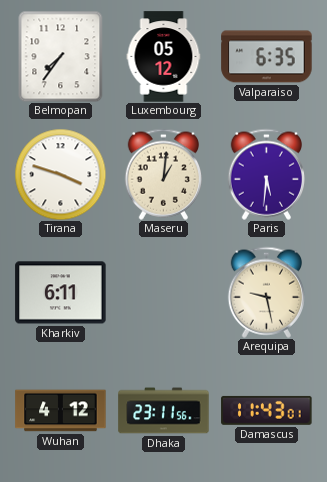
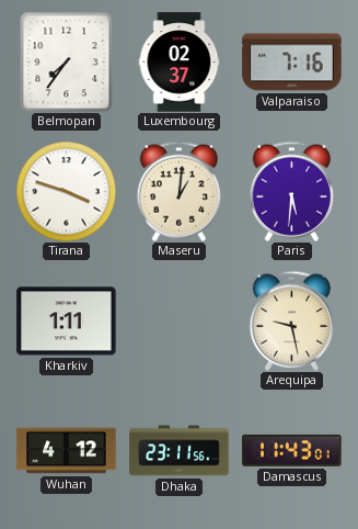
Luxembourg: 05:12 -> 02:37 (180, 63)
Valparaiso: 6:35 -> 7:16 (292, 63)
Kharkiv: 6:11 -> 1:11 (67, 322)
